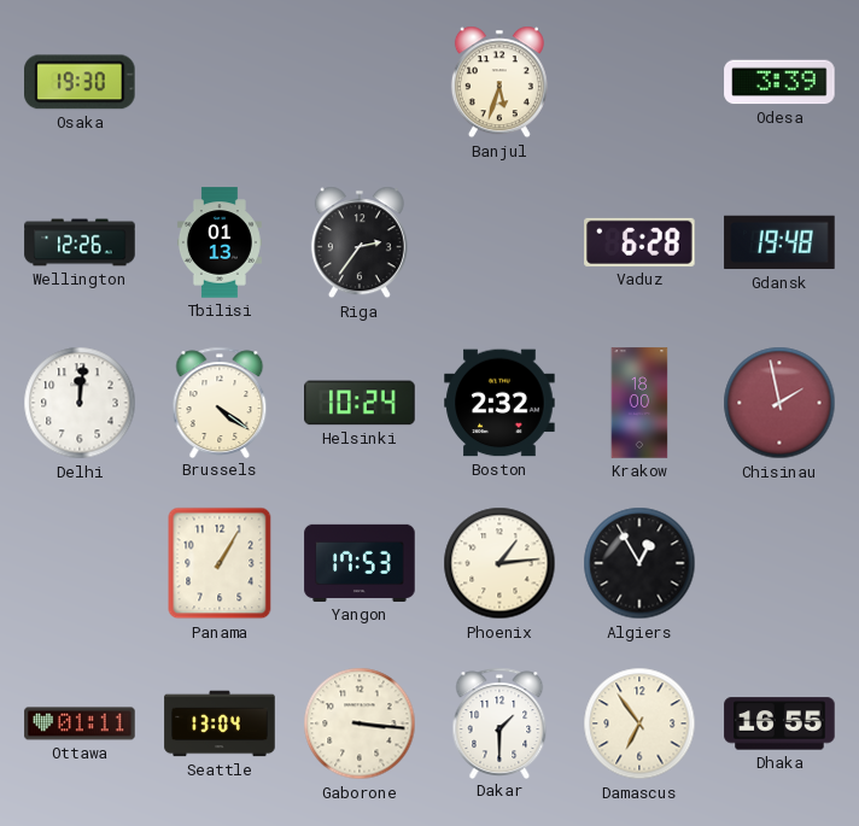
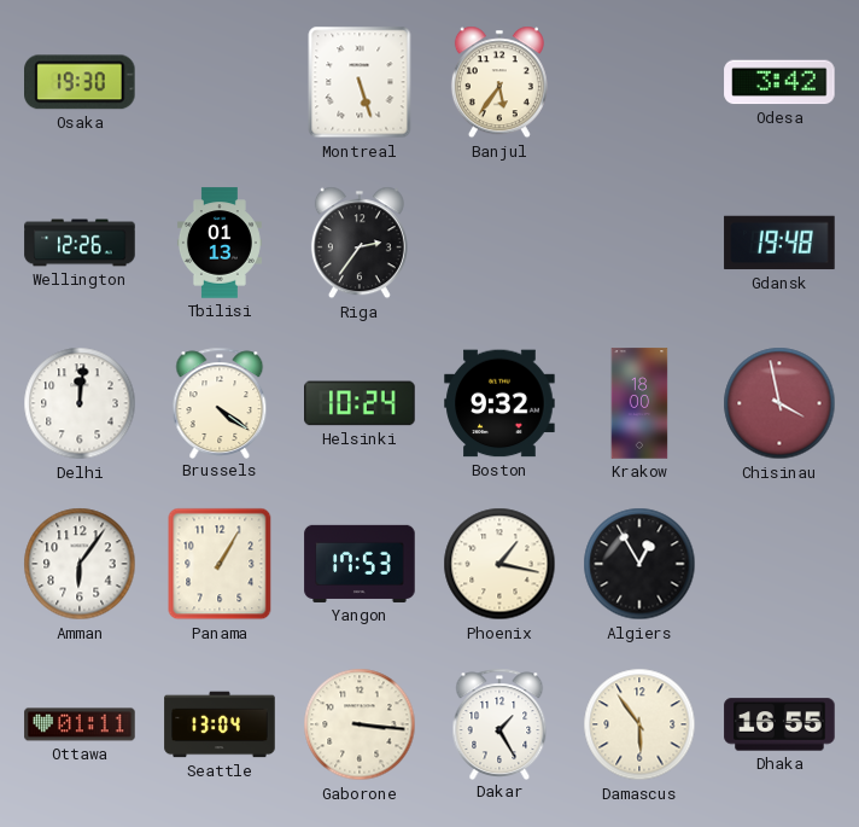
Montreal: none -> 5:27 (360, 82)
Banjul: 5:33 -> 5:36 (499, 82)
Odesa: 3:39 -> 3:42 (779, 82)
Vaduz: 6:28 -> none (639, 242)
Boston: 2:32 -> 9:32 (499, 403)
Chisinau: 1:58 -> 3:58 (779, 403)
Amman: none -> 6:06 (80, 564)
Phoenix: 1:14 -> 1:17 (499, 564)
Dakar: 1:30 -> 1:25 (499, 723)
Damascus: 6:54 -> 5:54 (639, 724)
